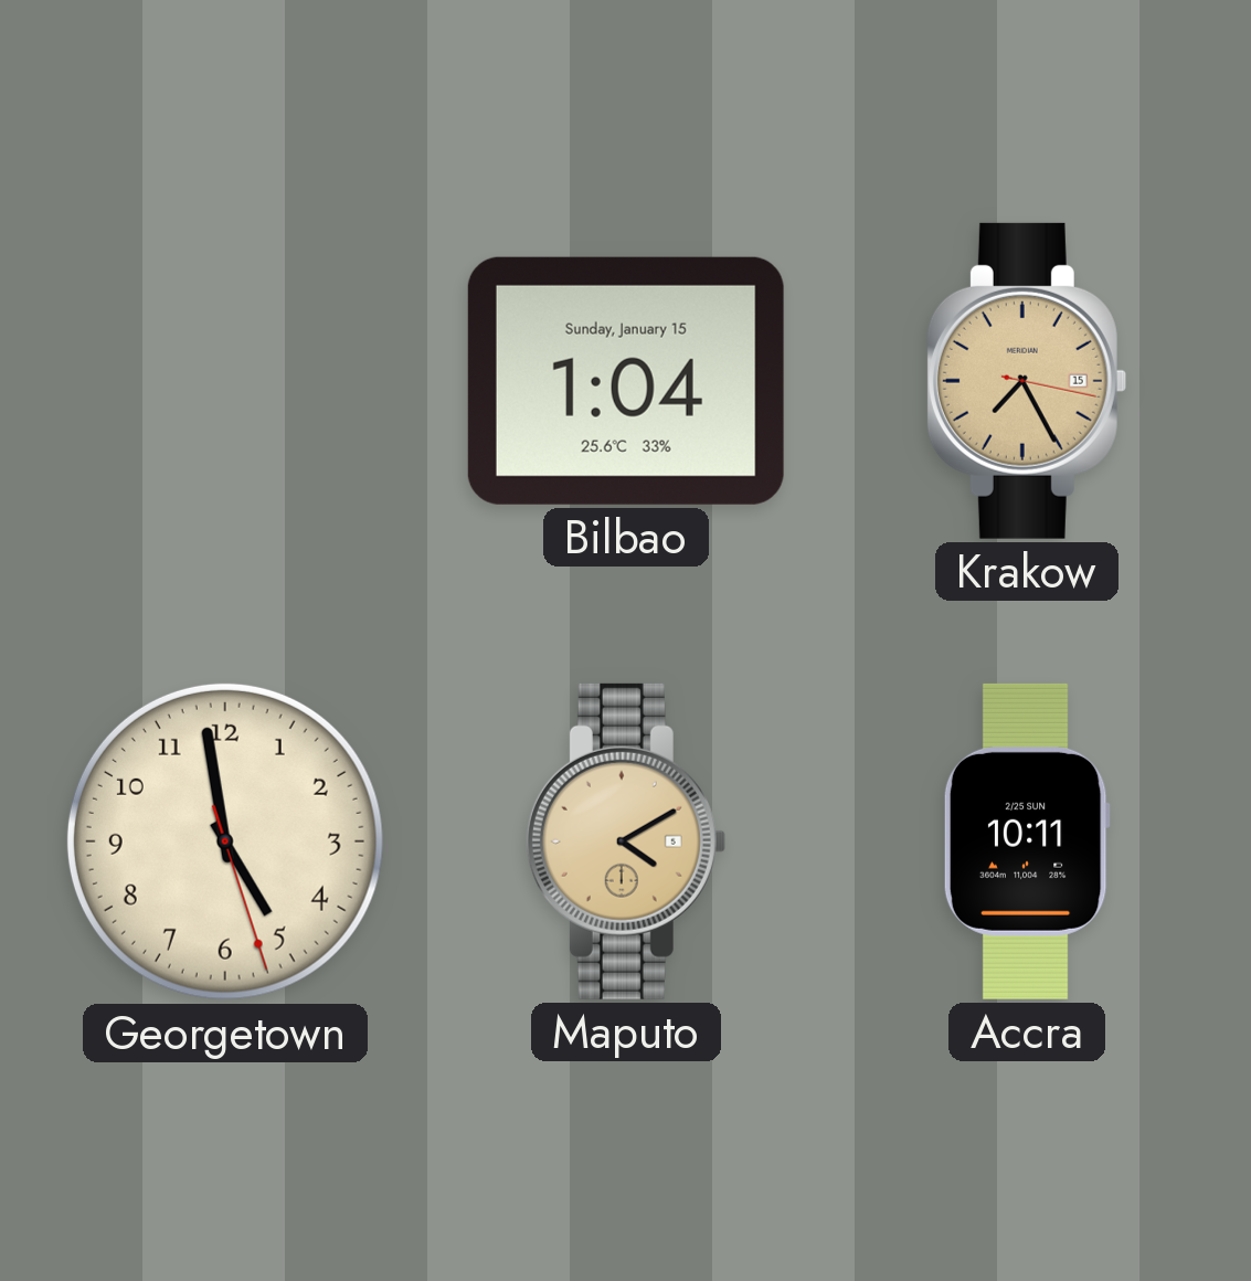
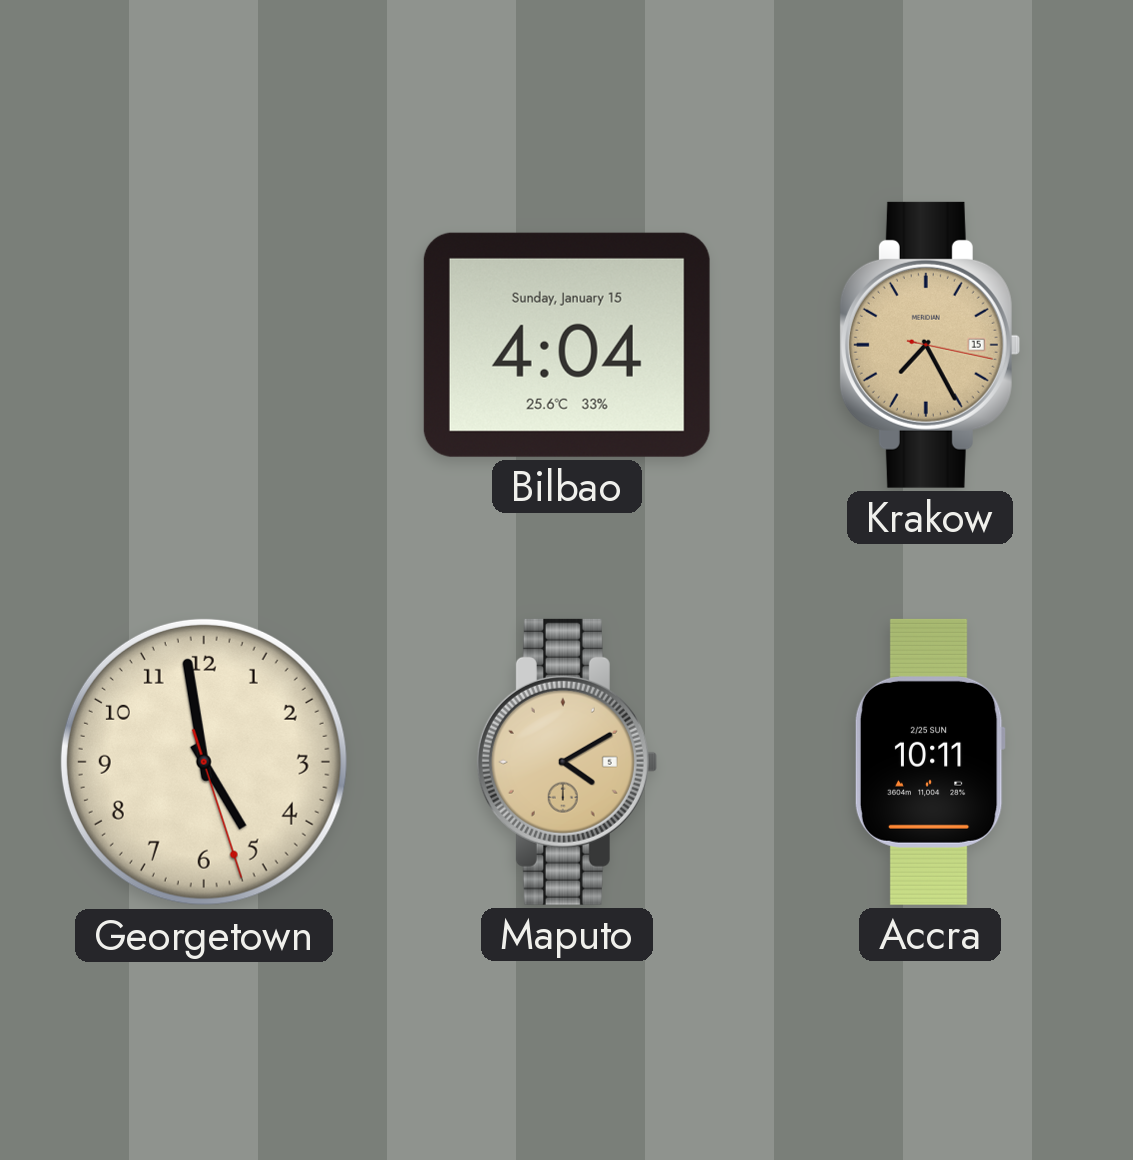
Bilbao: 1:04 -> 4:04 (567, 345)
